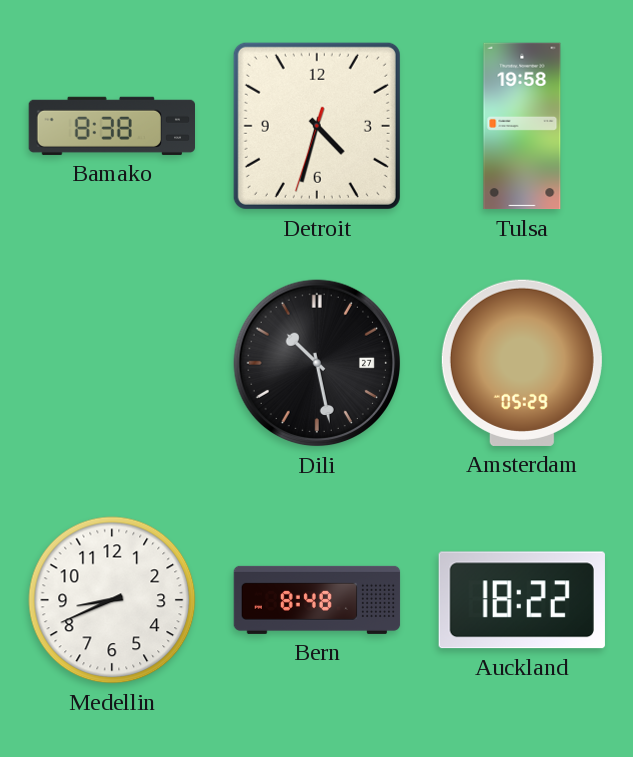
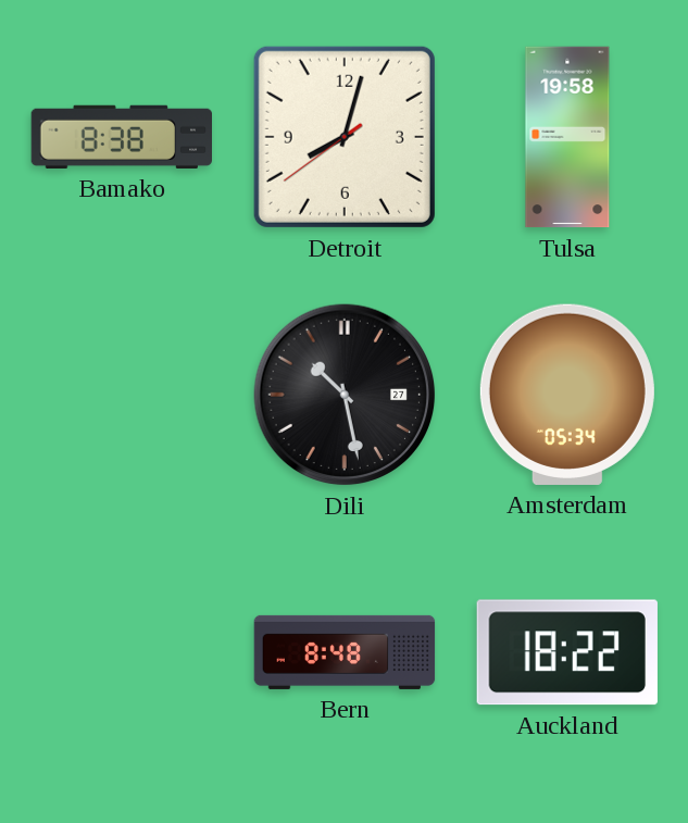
Detroit: 4:32 -> 8:02 (345, 137)
Amsterdam: 05:29 -> 05:34 (567, 395)
Medellin: 8:41 -> none (112, 600)
